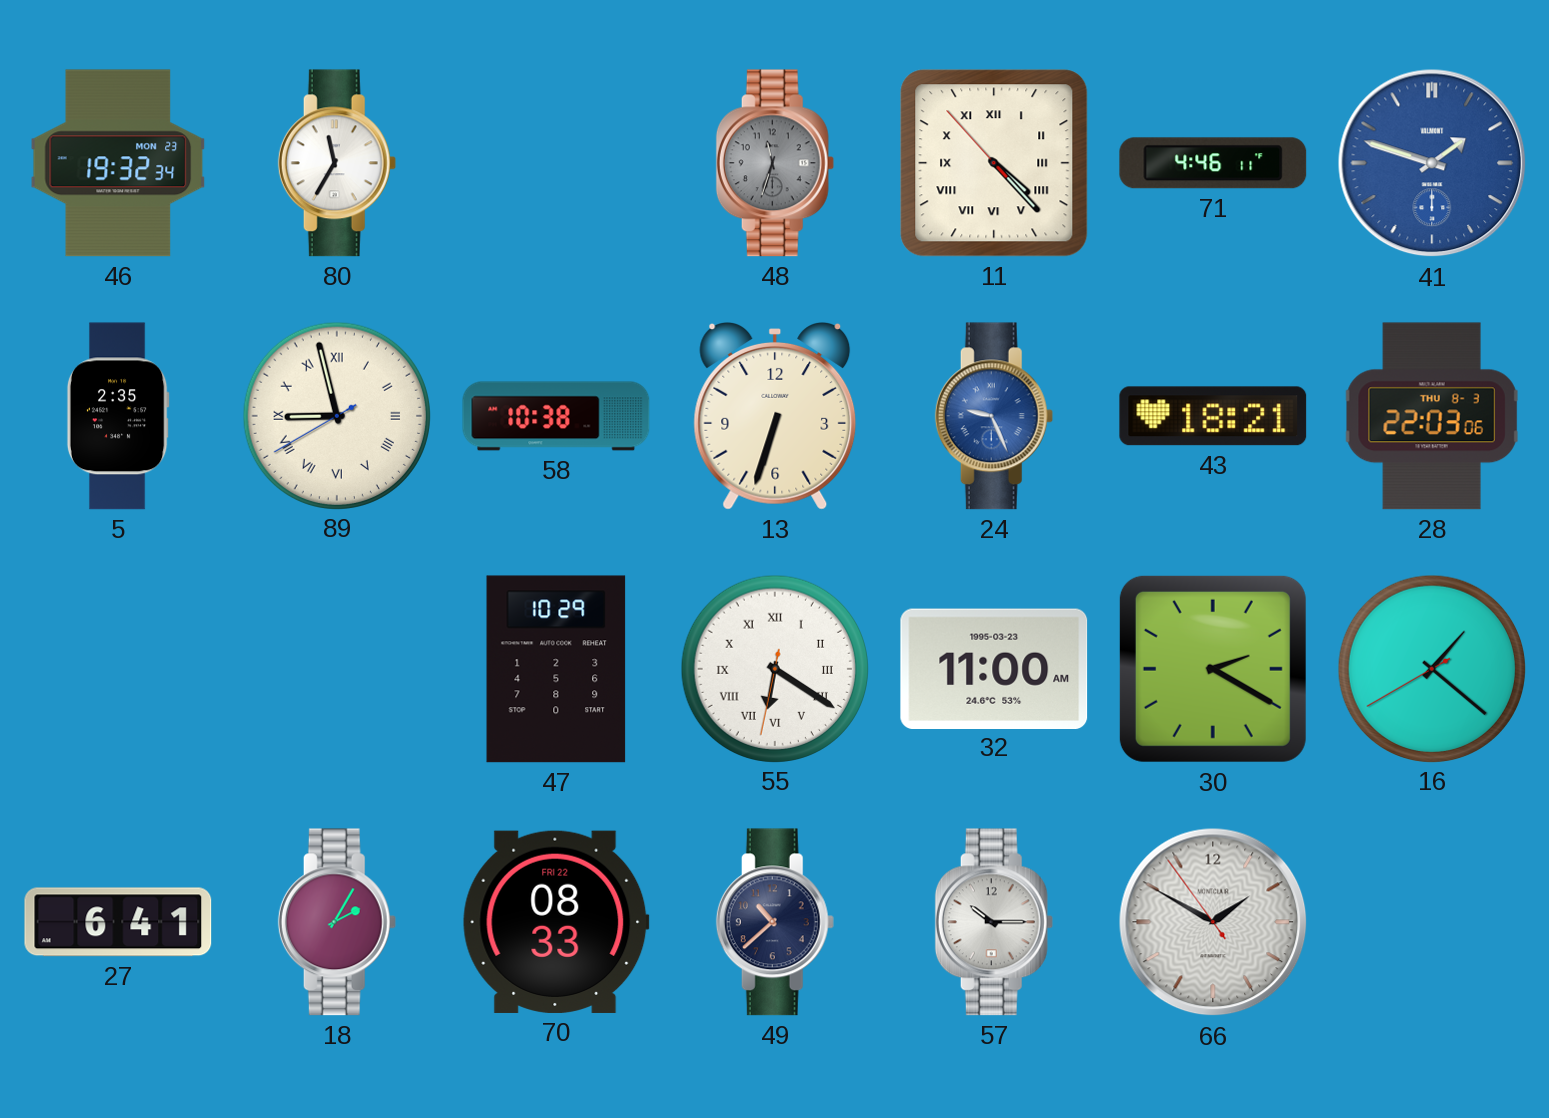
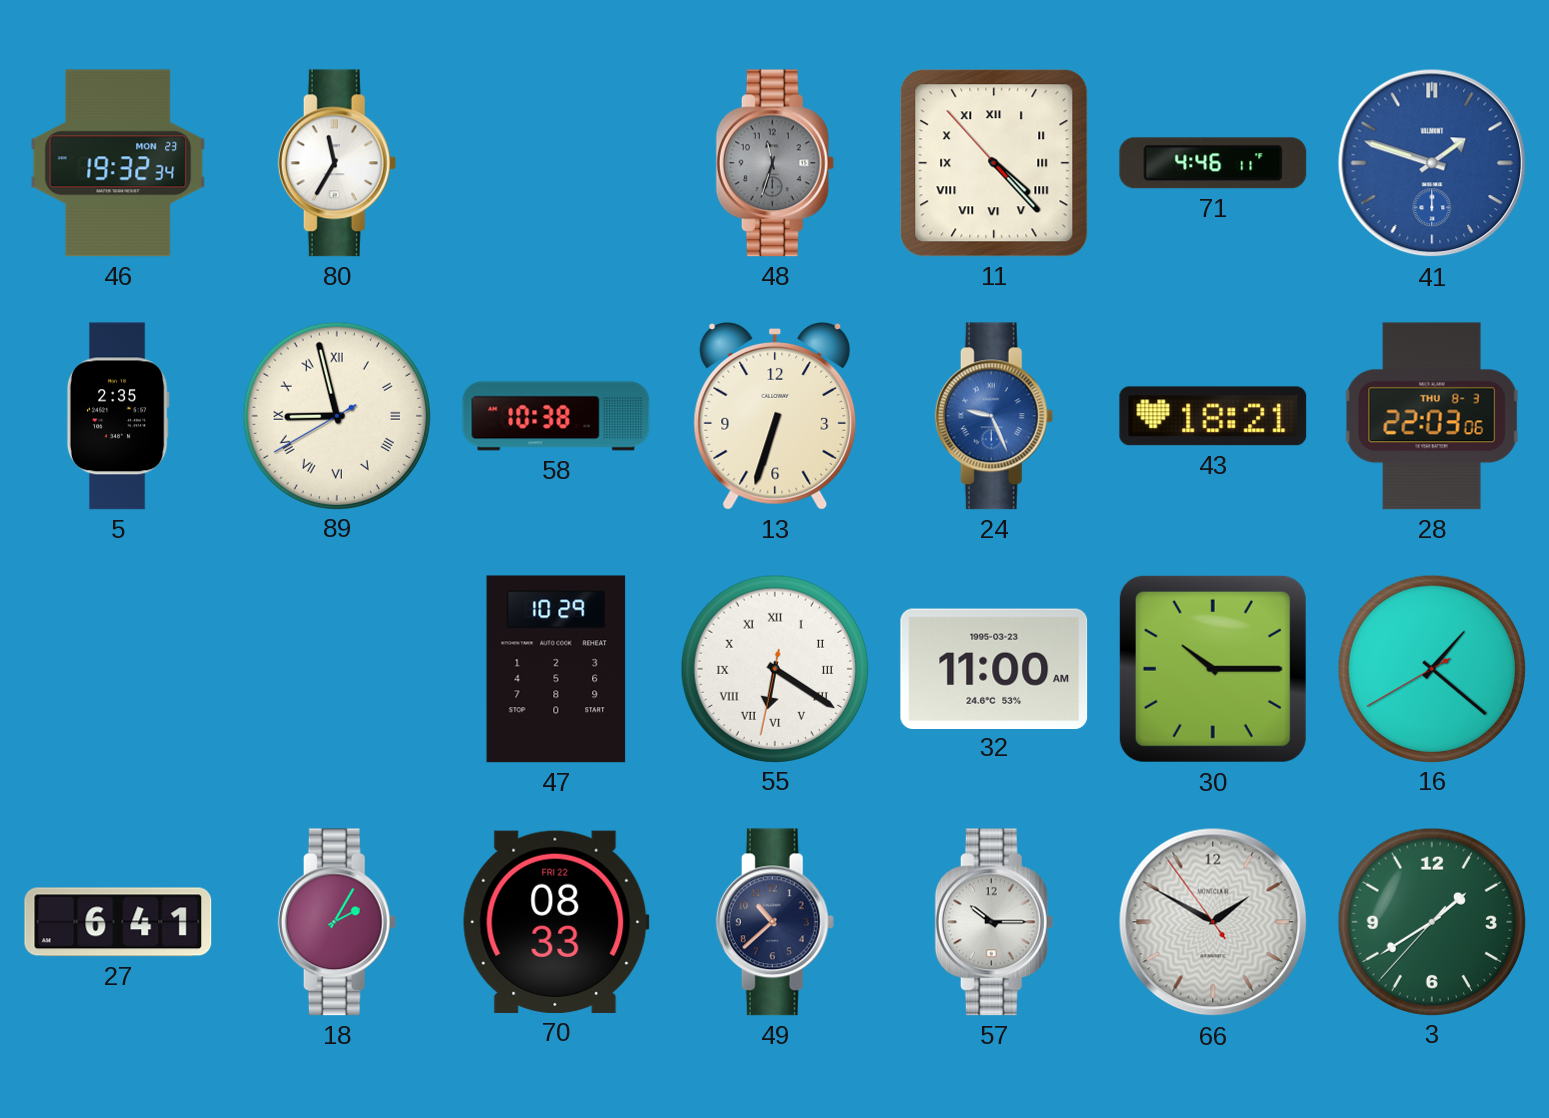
30: 2:20 -> 10:15 (1213, 669)
3: none -> 1:39 (1431, 921)
